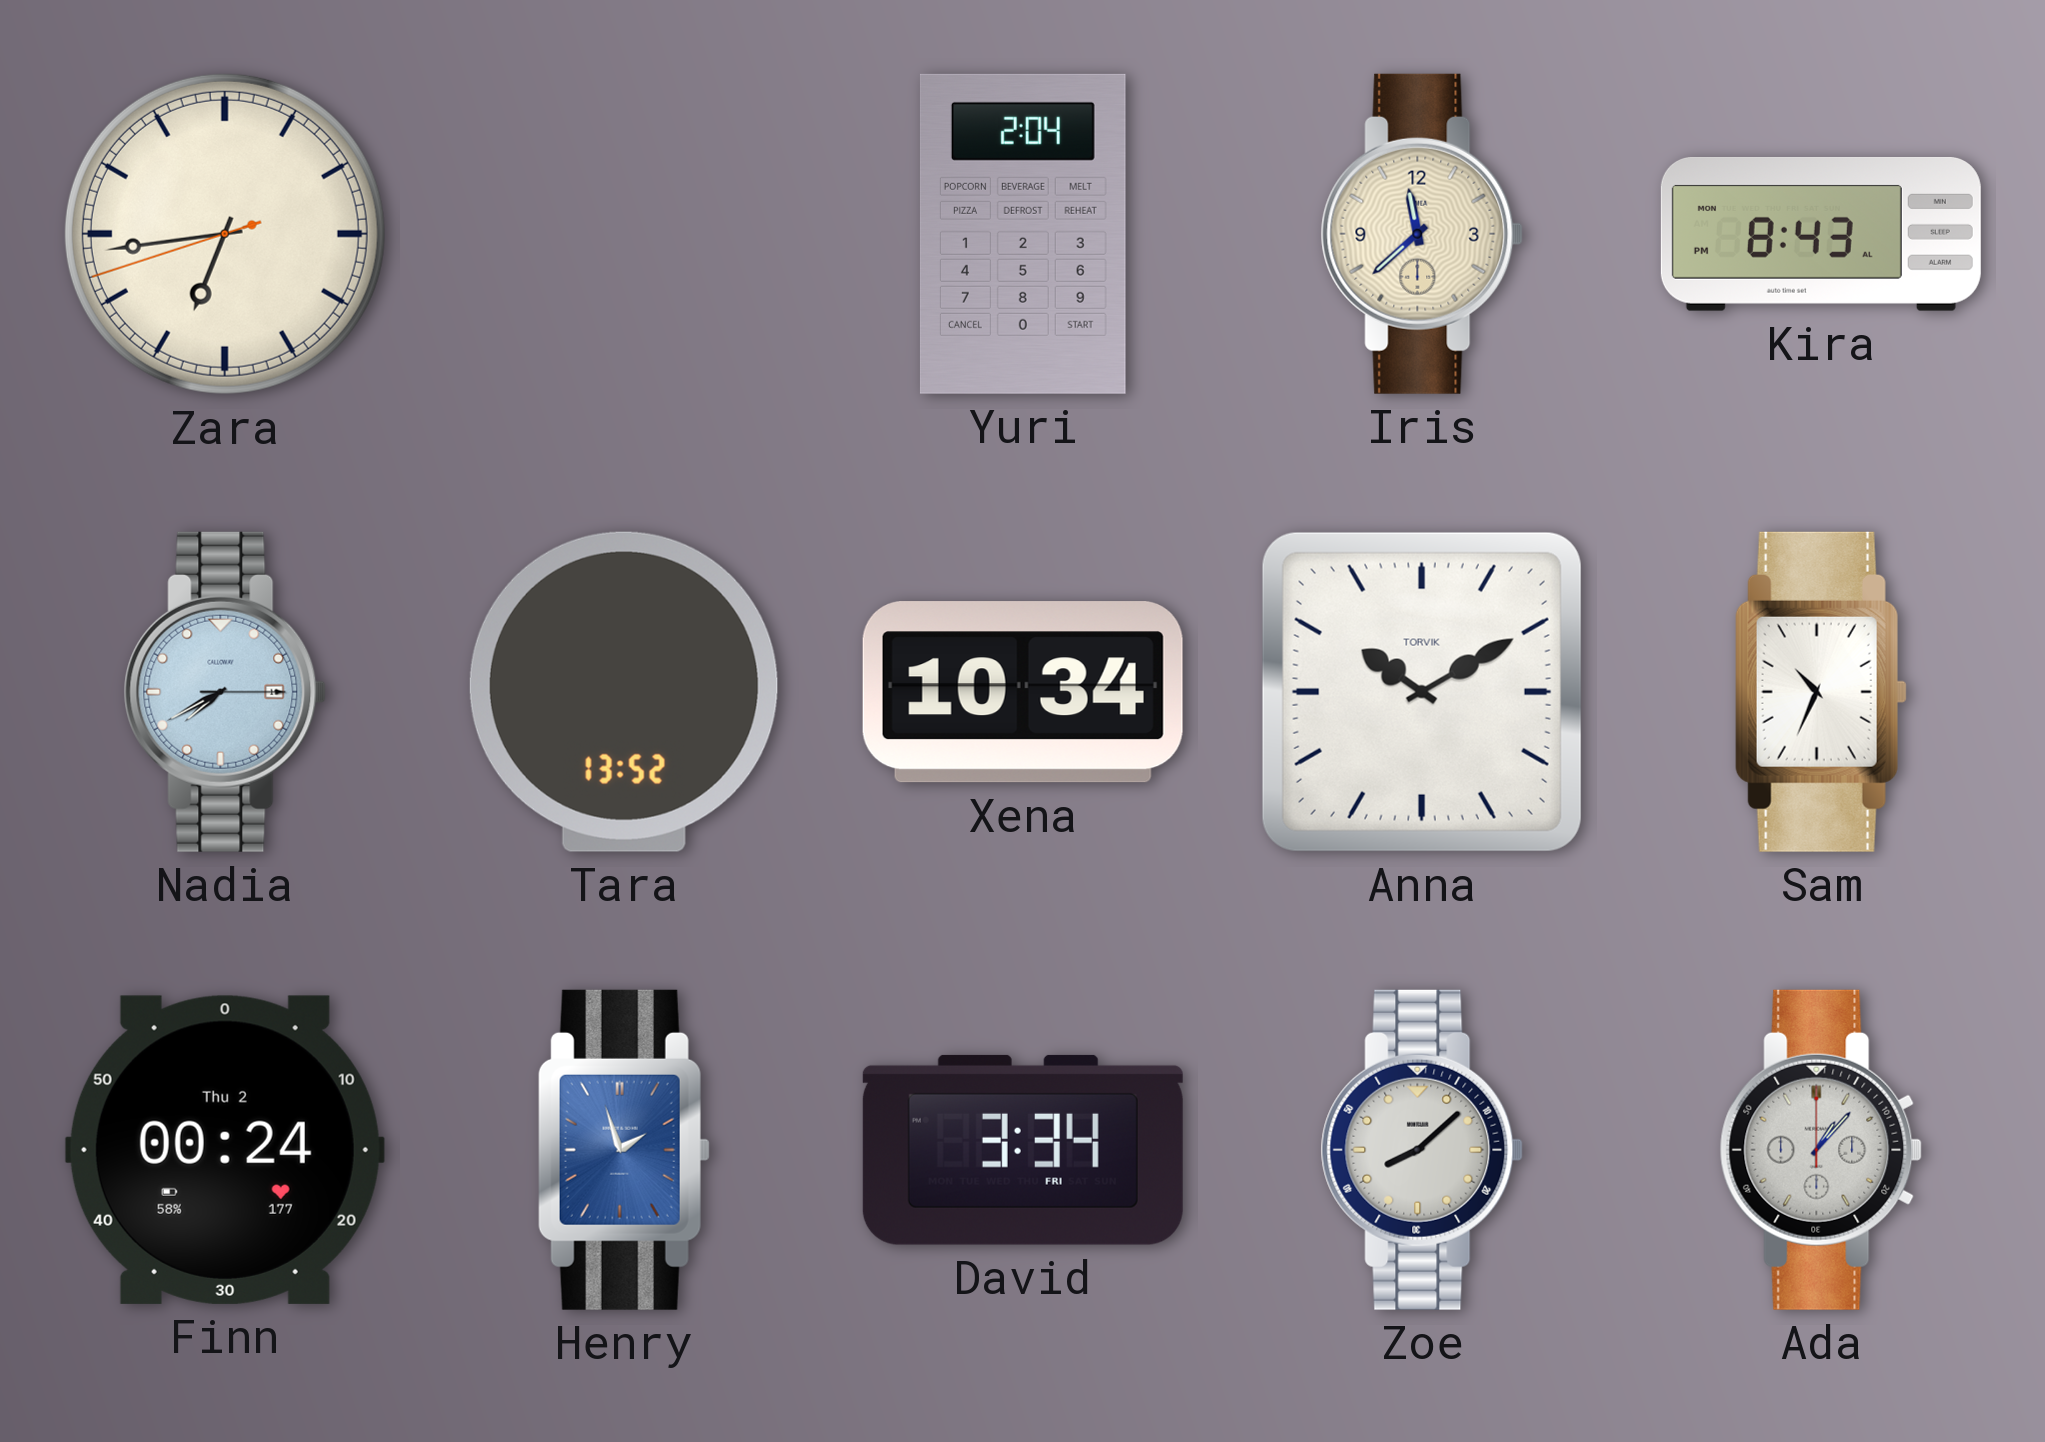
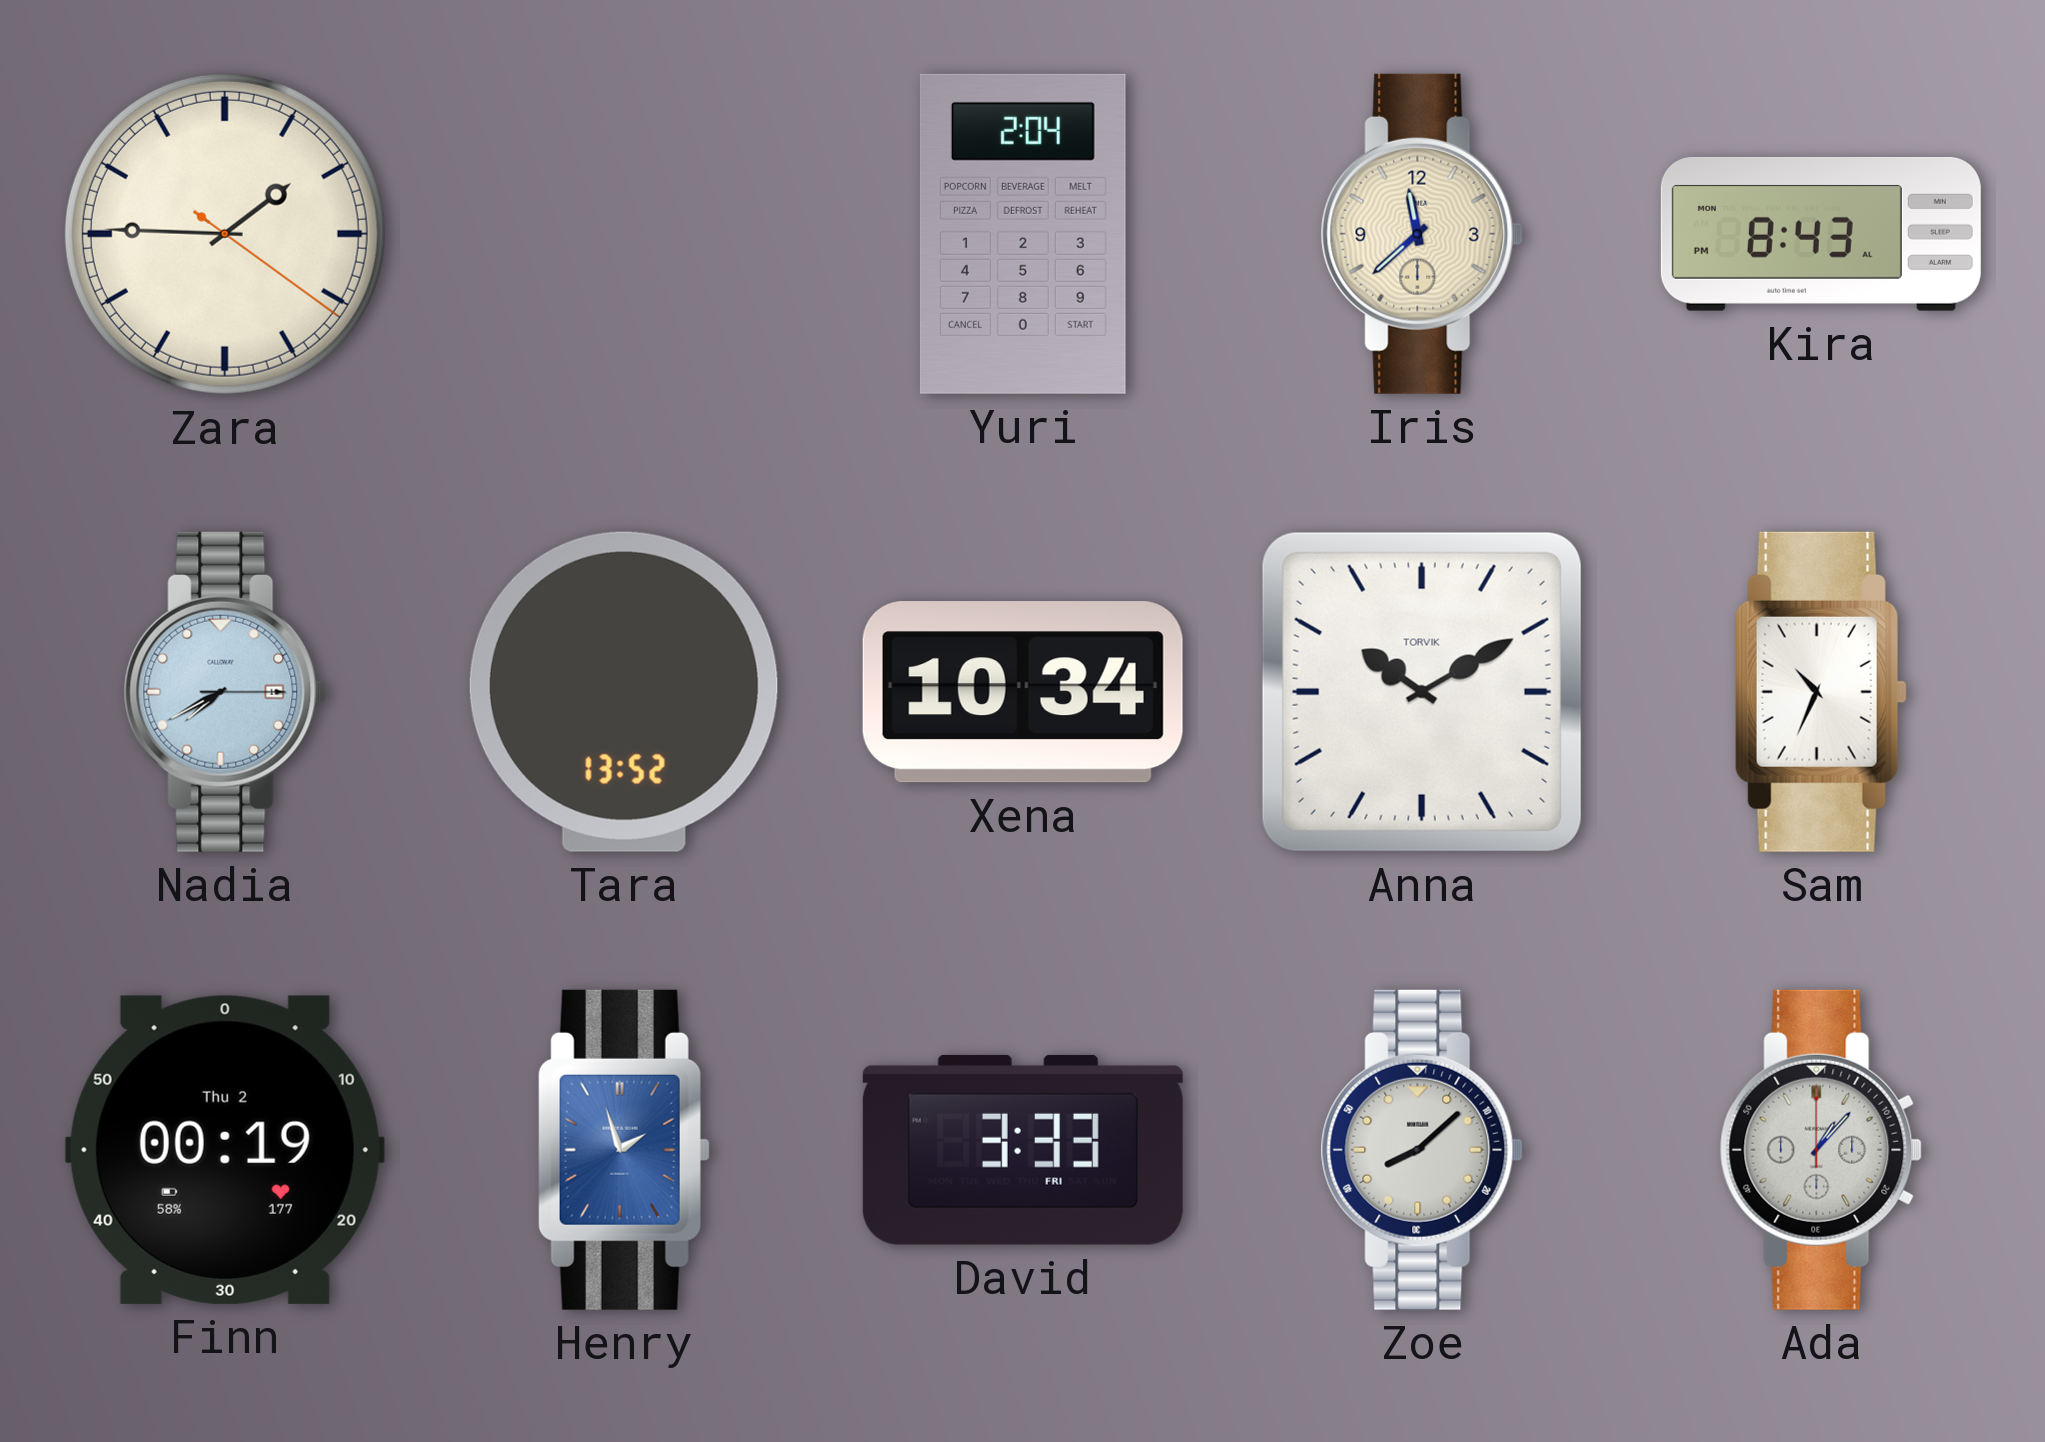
Zara: 6:43 -> 1:45 (225, 234)
Finn: 00:24 -> 00:19 (225, 1150)
David: 3:34 -> 3:33 (1023, 1150)
